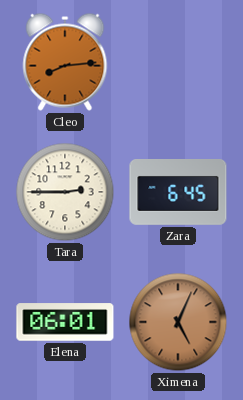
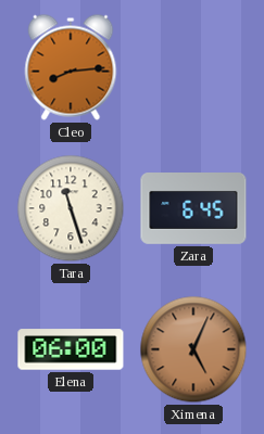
Tara: 2:45 -> 11:27 (71, 208)
Elena: 06:01 -> 06:00 (71, 349)
